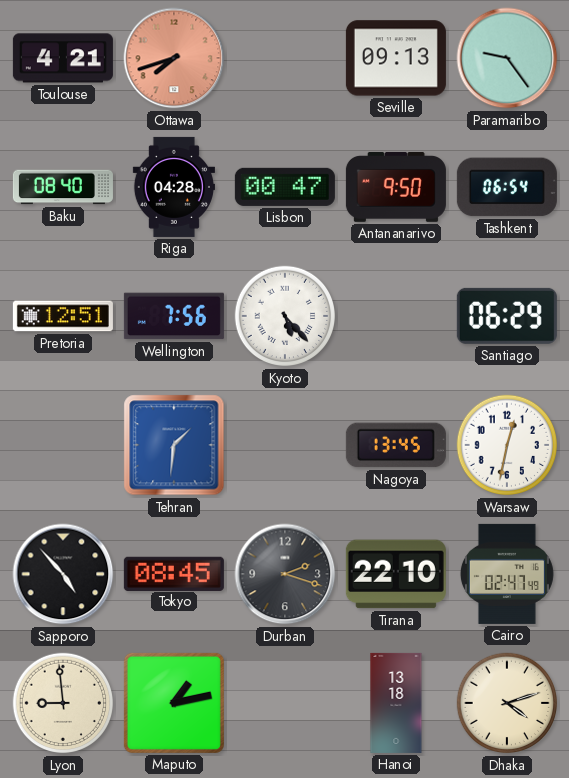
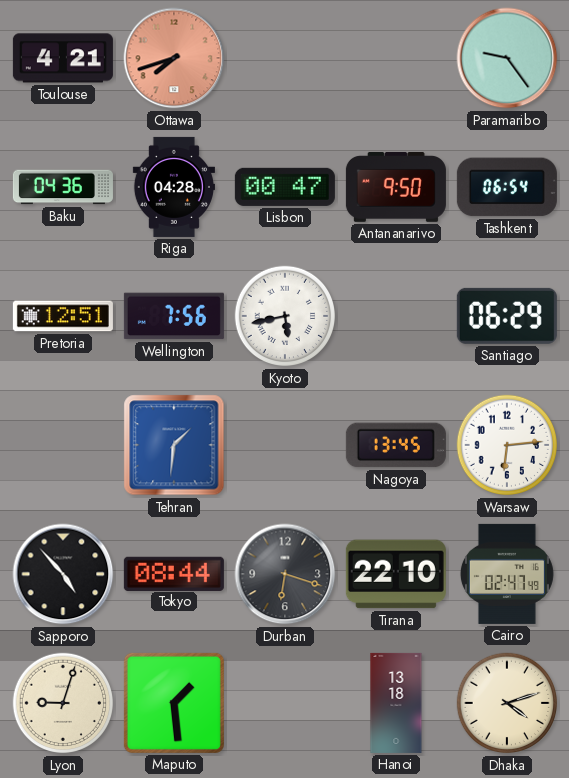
Seville: 09:13 -> none (396, 58)
Baku: 08:40 -> 04:36 (63, 187)
Kyoto: 5:23 -> 5:43 (285, 316)
Warsaw: 12:32 -> 6:14 (507, 445)
Tokyo: 08:45 -> 08:44 (174, 573)
Durban: 2:18 -> 6:18 (285, 574)
Lyon: 8:59 -> 9:03 (63, 703)
Maputo: 1:13 -> 1:29 (174, 703)
